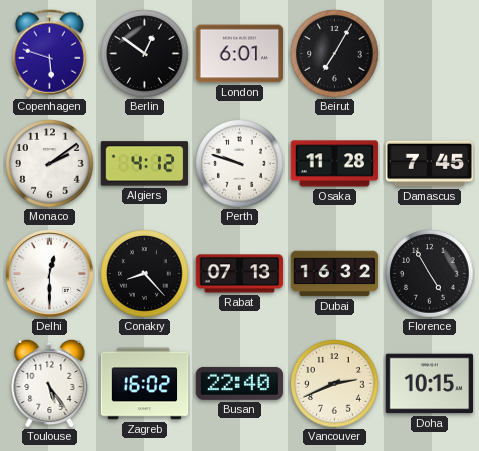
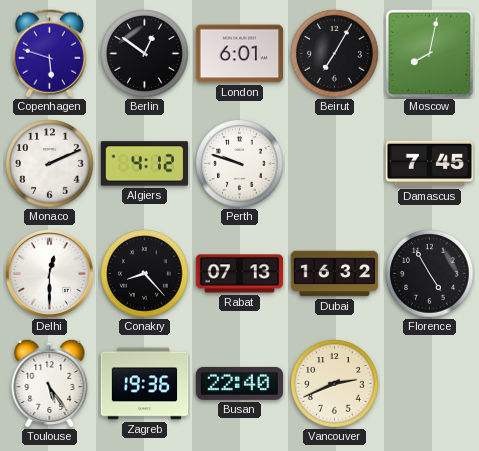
Moscow: none -> 8:02 (430, 54)
Monaco: 2:09 -> 2:11 (50, 164)
Osaka: 11:28 -> none (335, 164)
Zagreb: 16:02 -> 19:36 (145, 384)
Doha: 10:15 -> none (430, 384)
